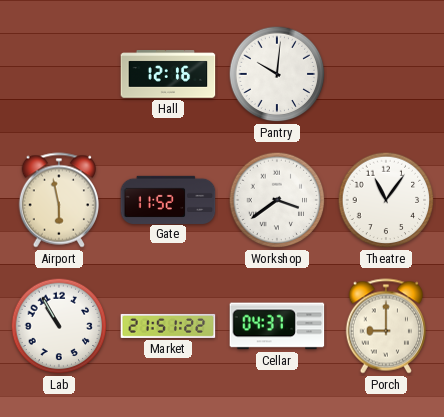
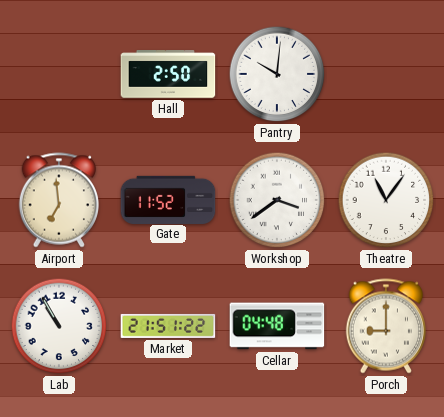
Hall: 12:16 -> 2:50 (168, 74)
Airport: 5:58 -> 6:59 (58, 200)
Cellar: 04:37 -> 04:48 (277, 326)
